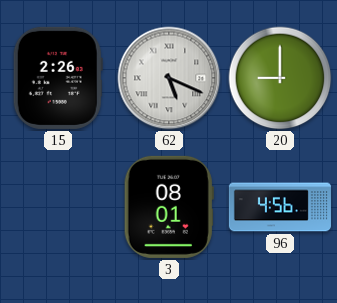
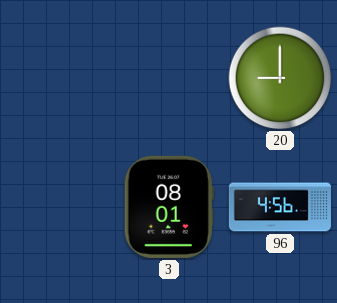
15: 2:26 -> none (58, 78)
62: 5:19 -> none (169, 78)
